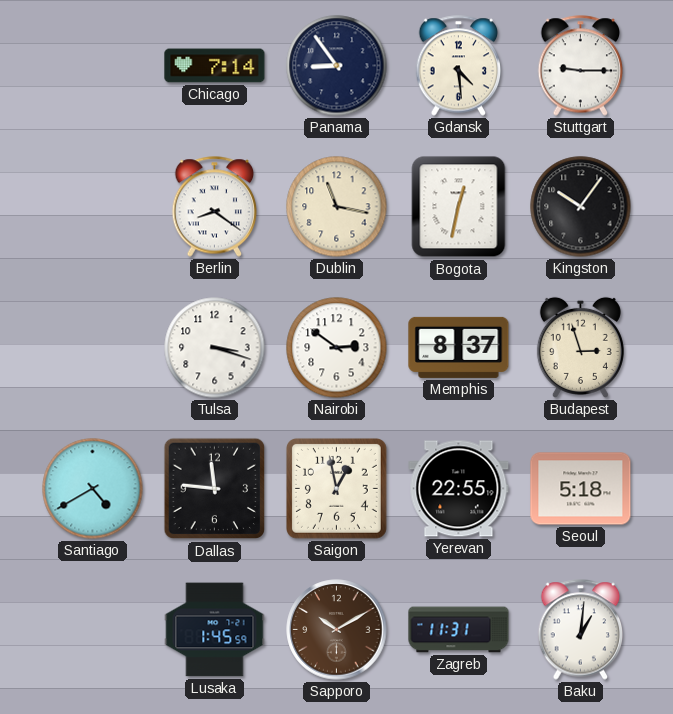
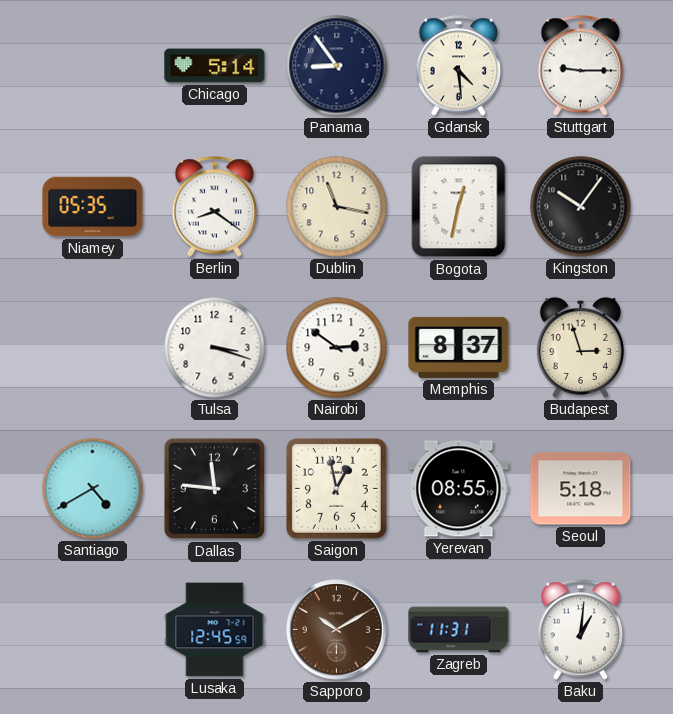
Chicago: 7:14 -> 5:14 (215, 66)
Niamey: none -> 05:35 (93, 207)
Yerevan: 22:55 -> 08:55 (459, 489)
Lusaka: 1:45 -> 12:45 (215, 630)
